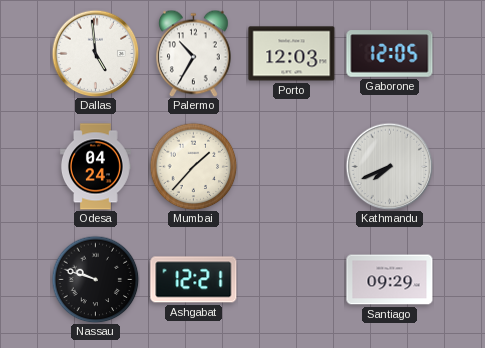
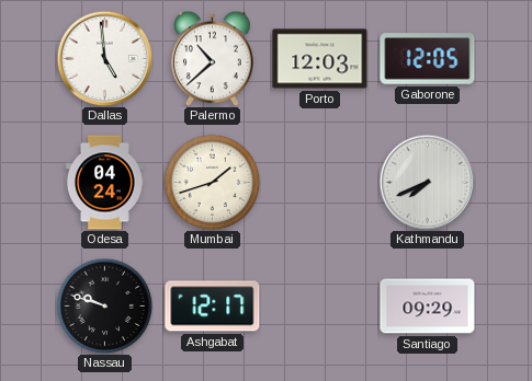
Palermo: 10:35 -> 10:38 (213, 58)
Mumbai: 1:37 -> 1:42 (212, 182)
Ashgabat: 12:21 -> 12:17 (213, 307)
